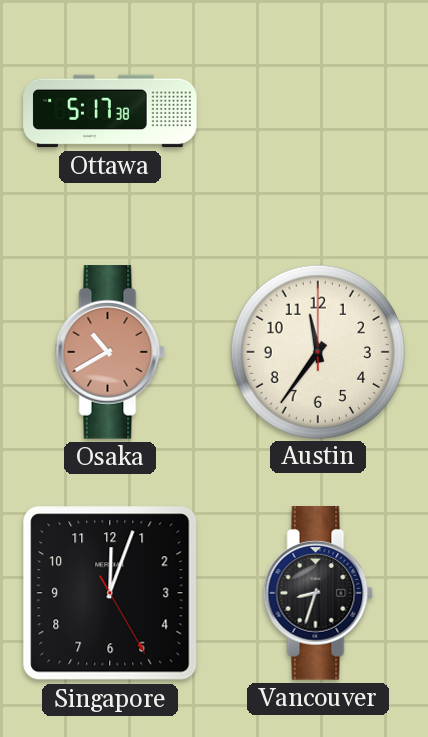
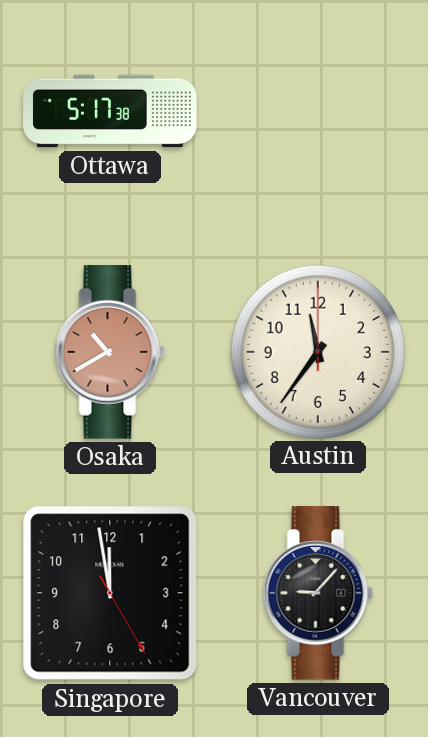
Singapore: 12:03 -> 11:58 (110, 593)
Vancouver: 8:33 -> 9:07 (318, 593)
